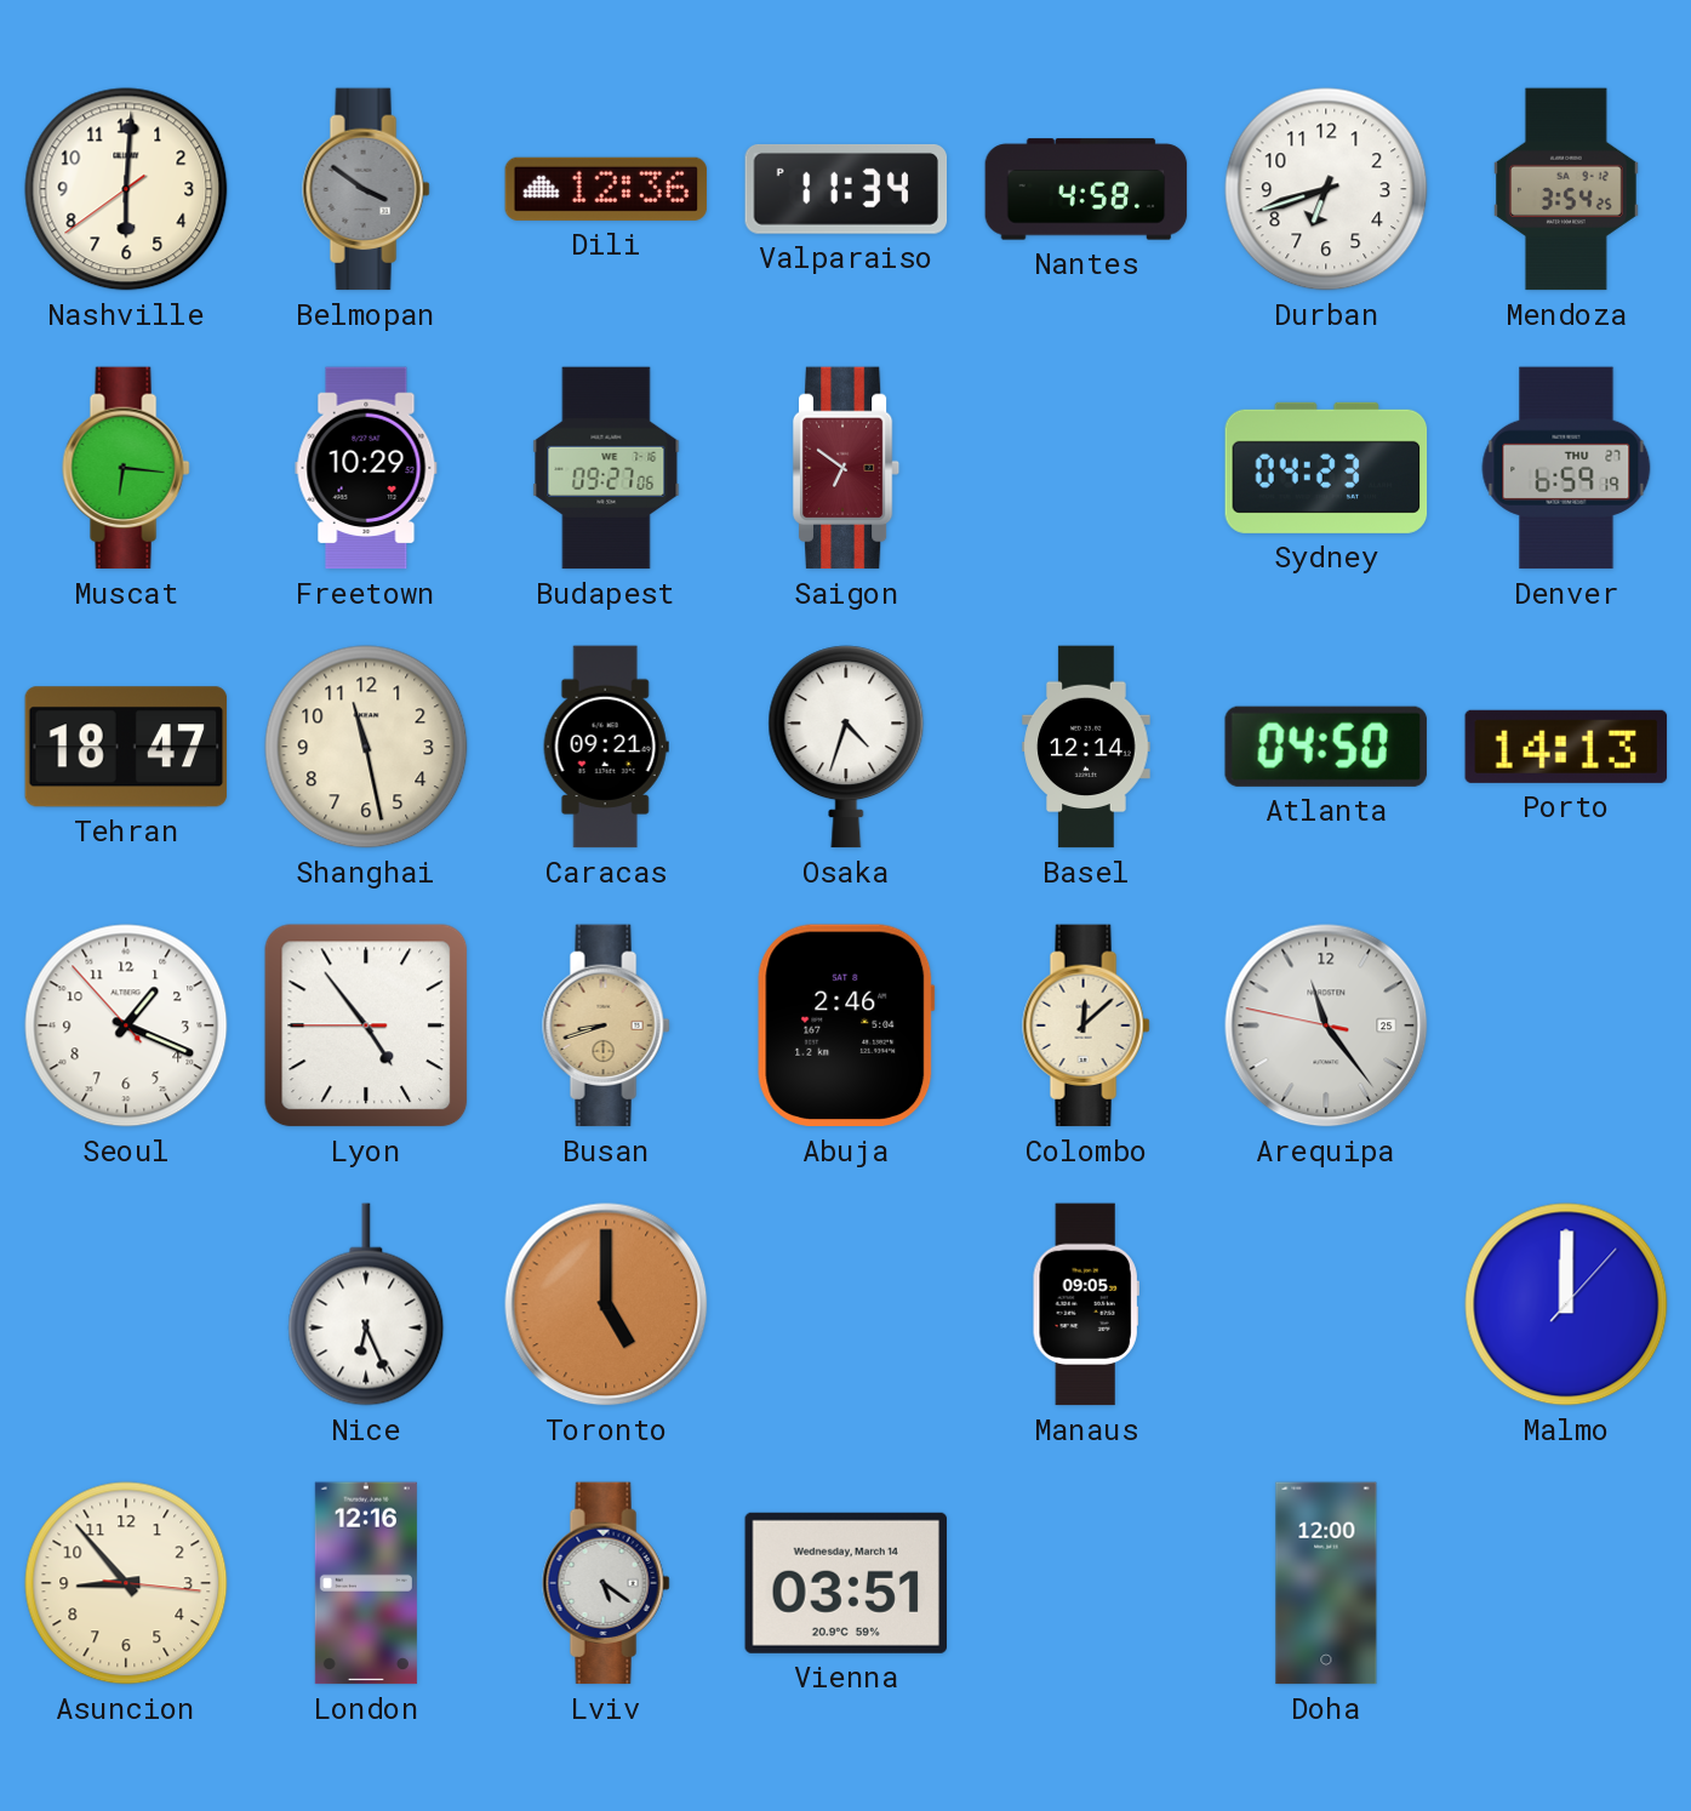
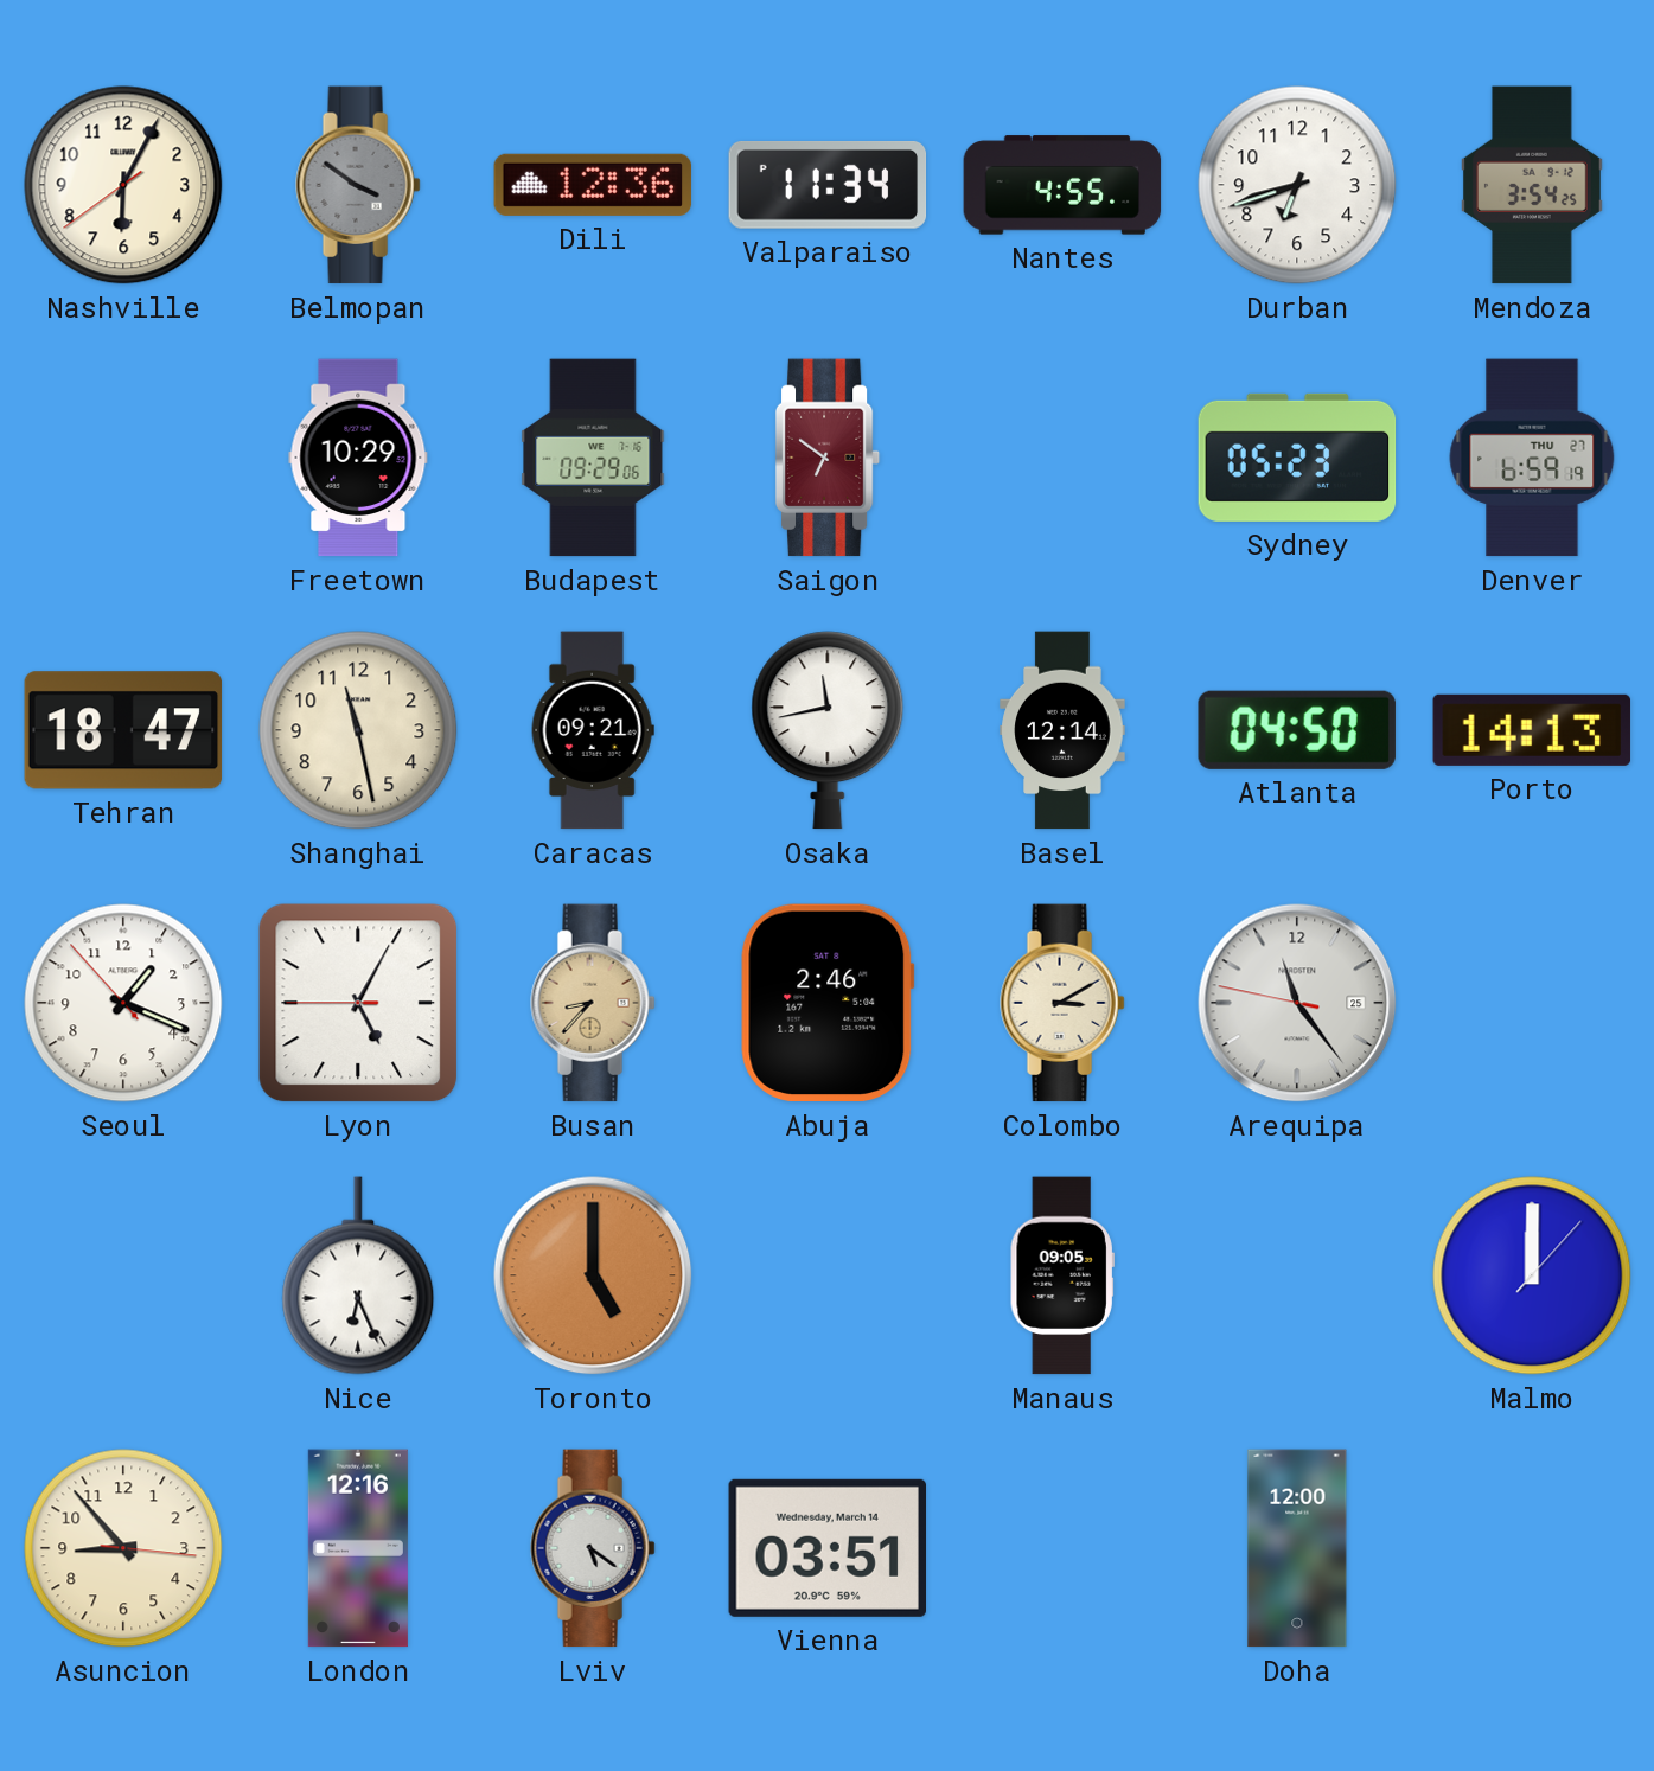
Nashville: 6:00 -> 6:04 (123, 185)
Nantes: 4:58 -> 4:55 (1062, 185)
Muscat: 6:16 -> none (126, 468)
Budapest: 09:27 -> 09:29 (593, 458)
Sydney: 04:23 -> 05:23 (1297, 458)
Osaka: 4:33 -> 11:43 (828, 730)
Lyon: 4:53 -> 5:04 (358, 1003)
Busan: 8:42 -> 8:37 (593, 1003)
Colombo: 12:08 -> 3:10 (1062, 1003)
